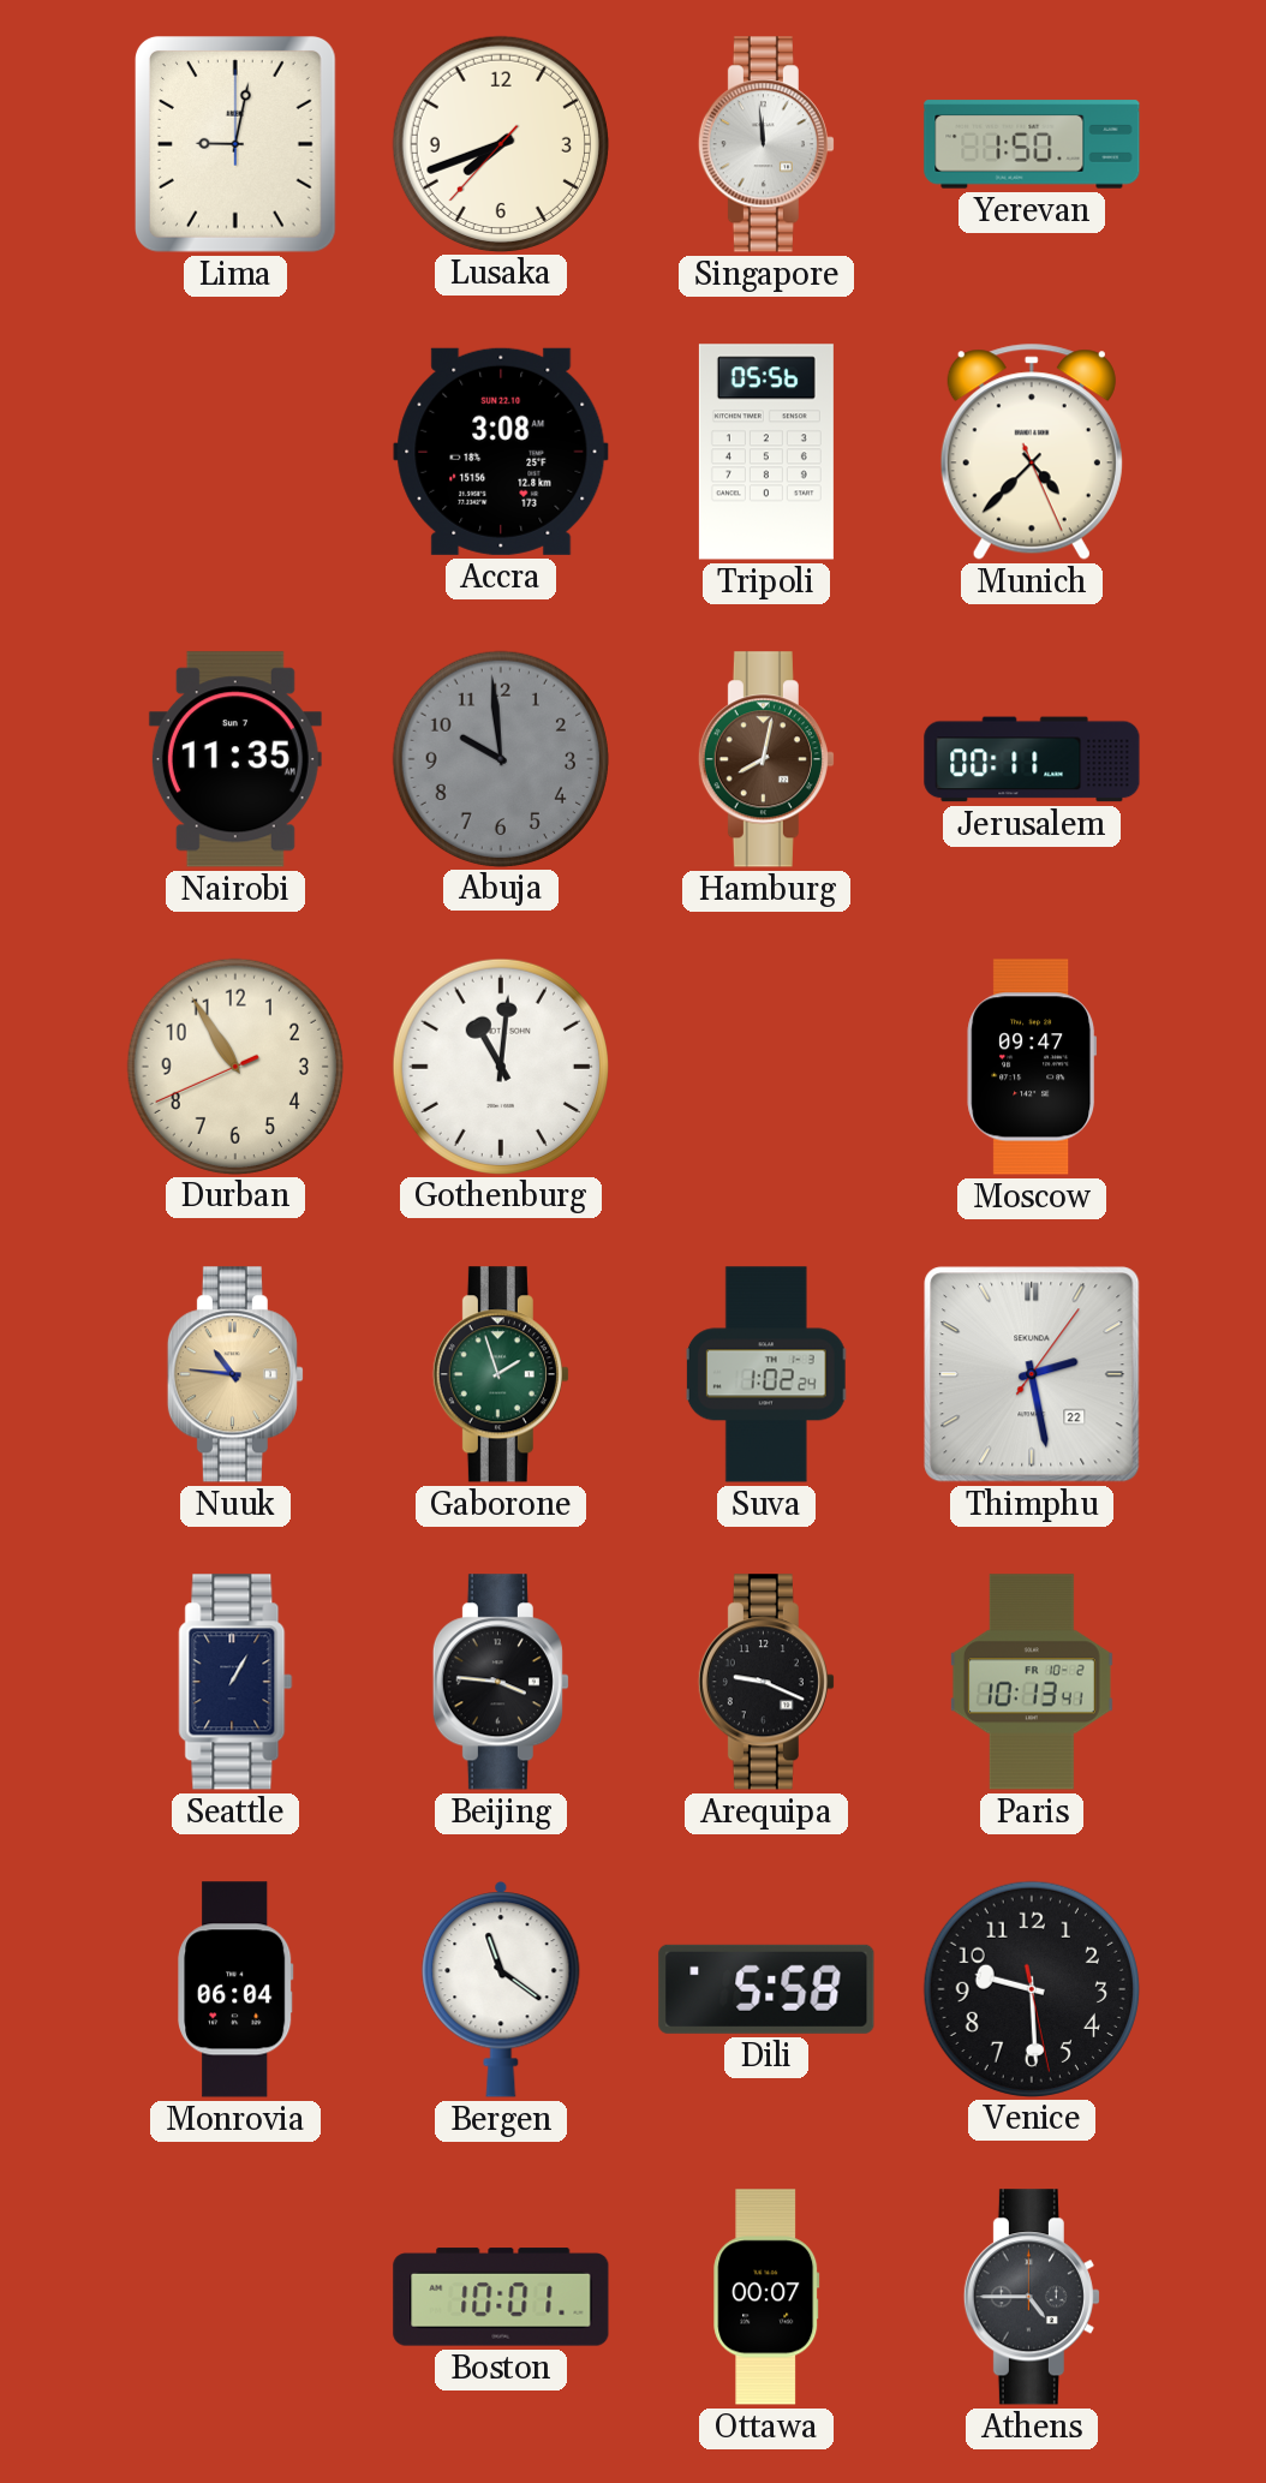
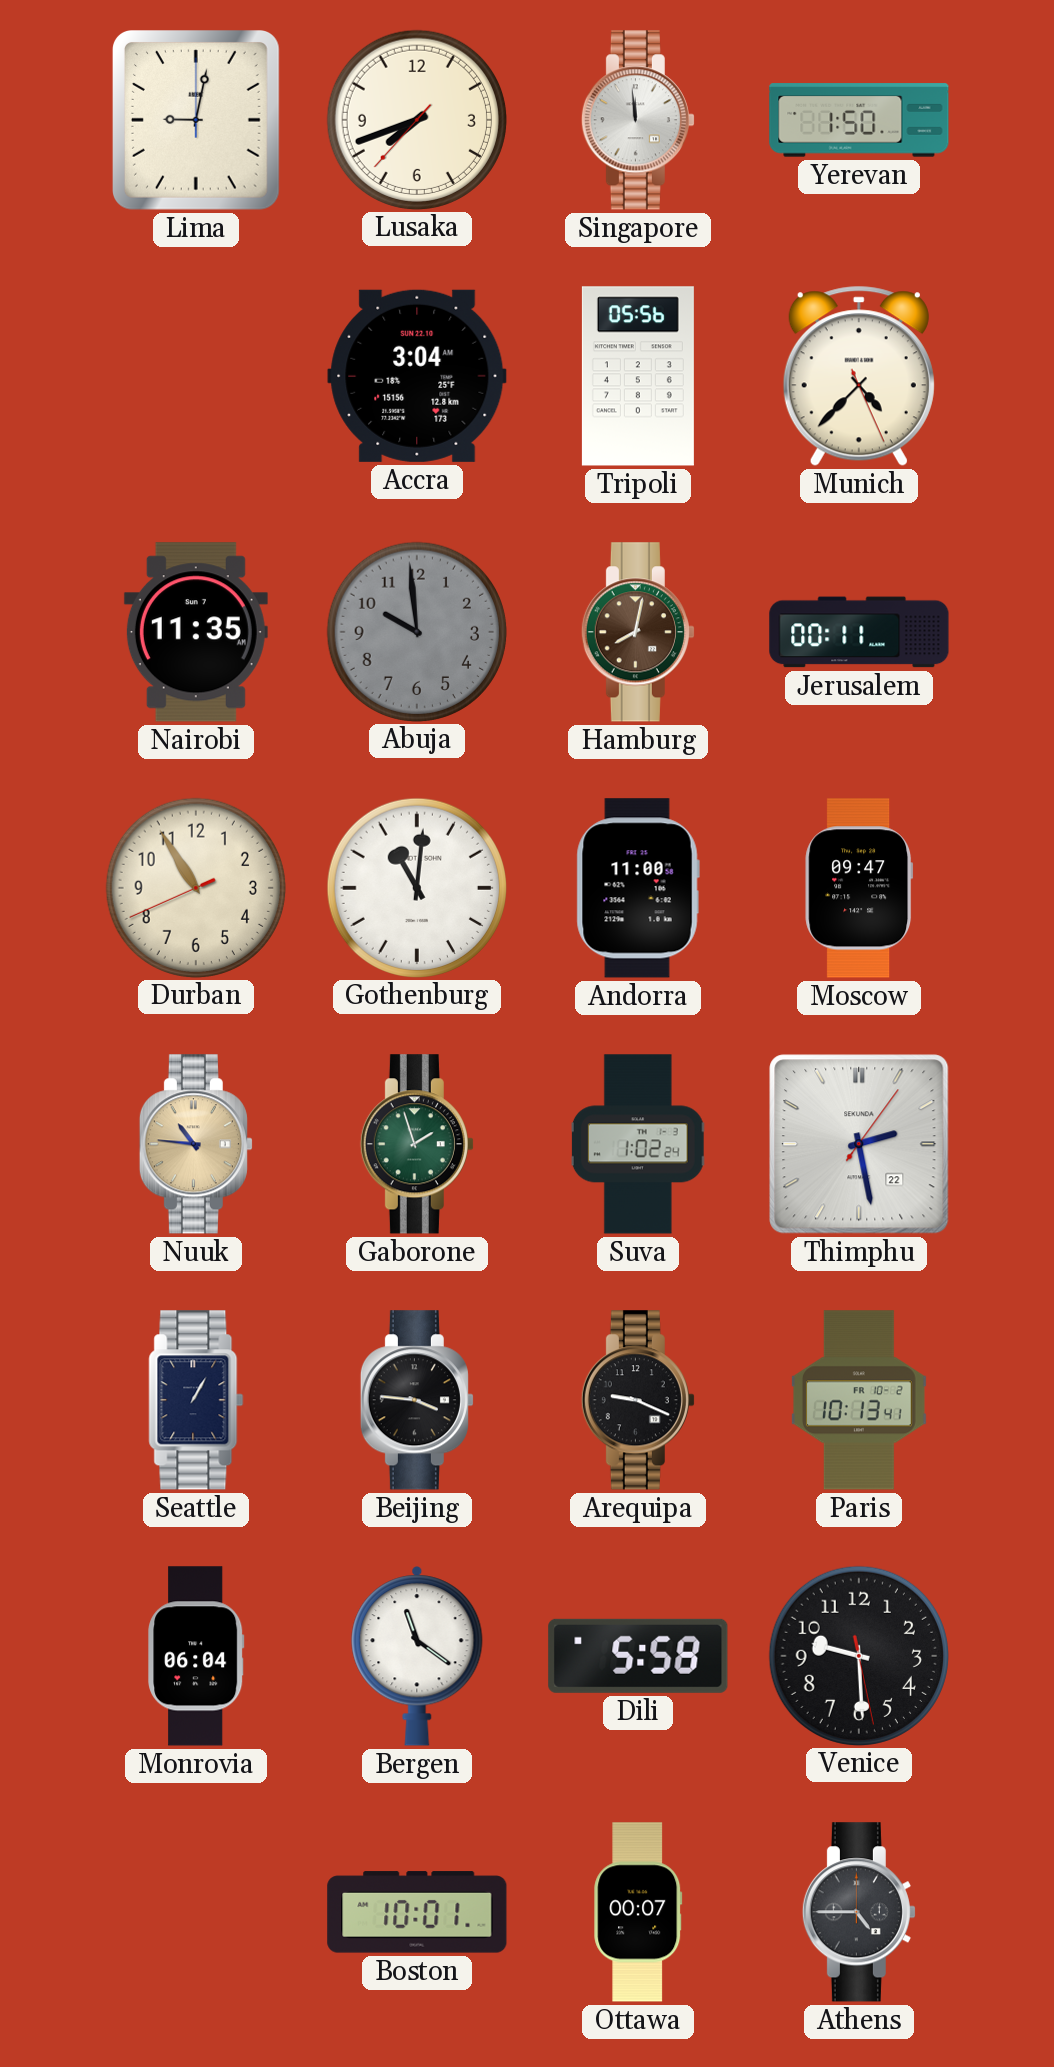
Accra: 3:08 -> 3:04 (417, 376)
Andorra: none -> 11:00 (638, 888)
